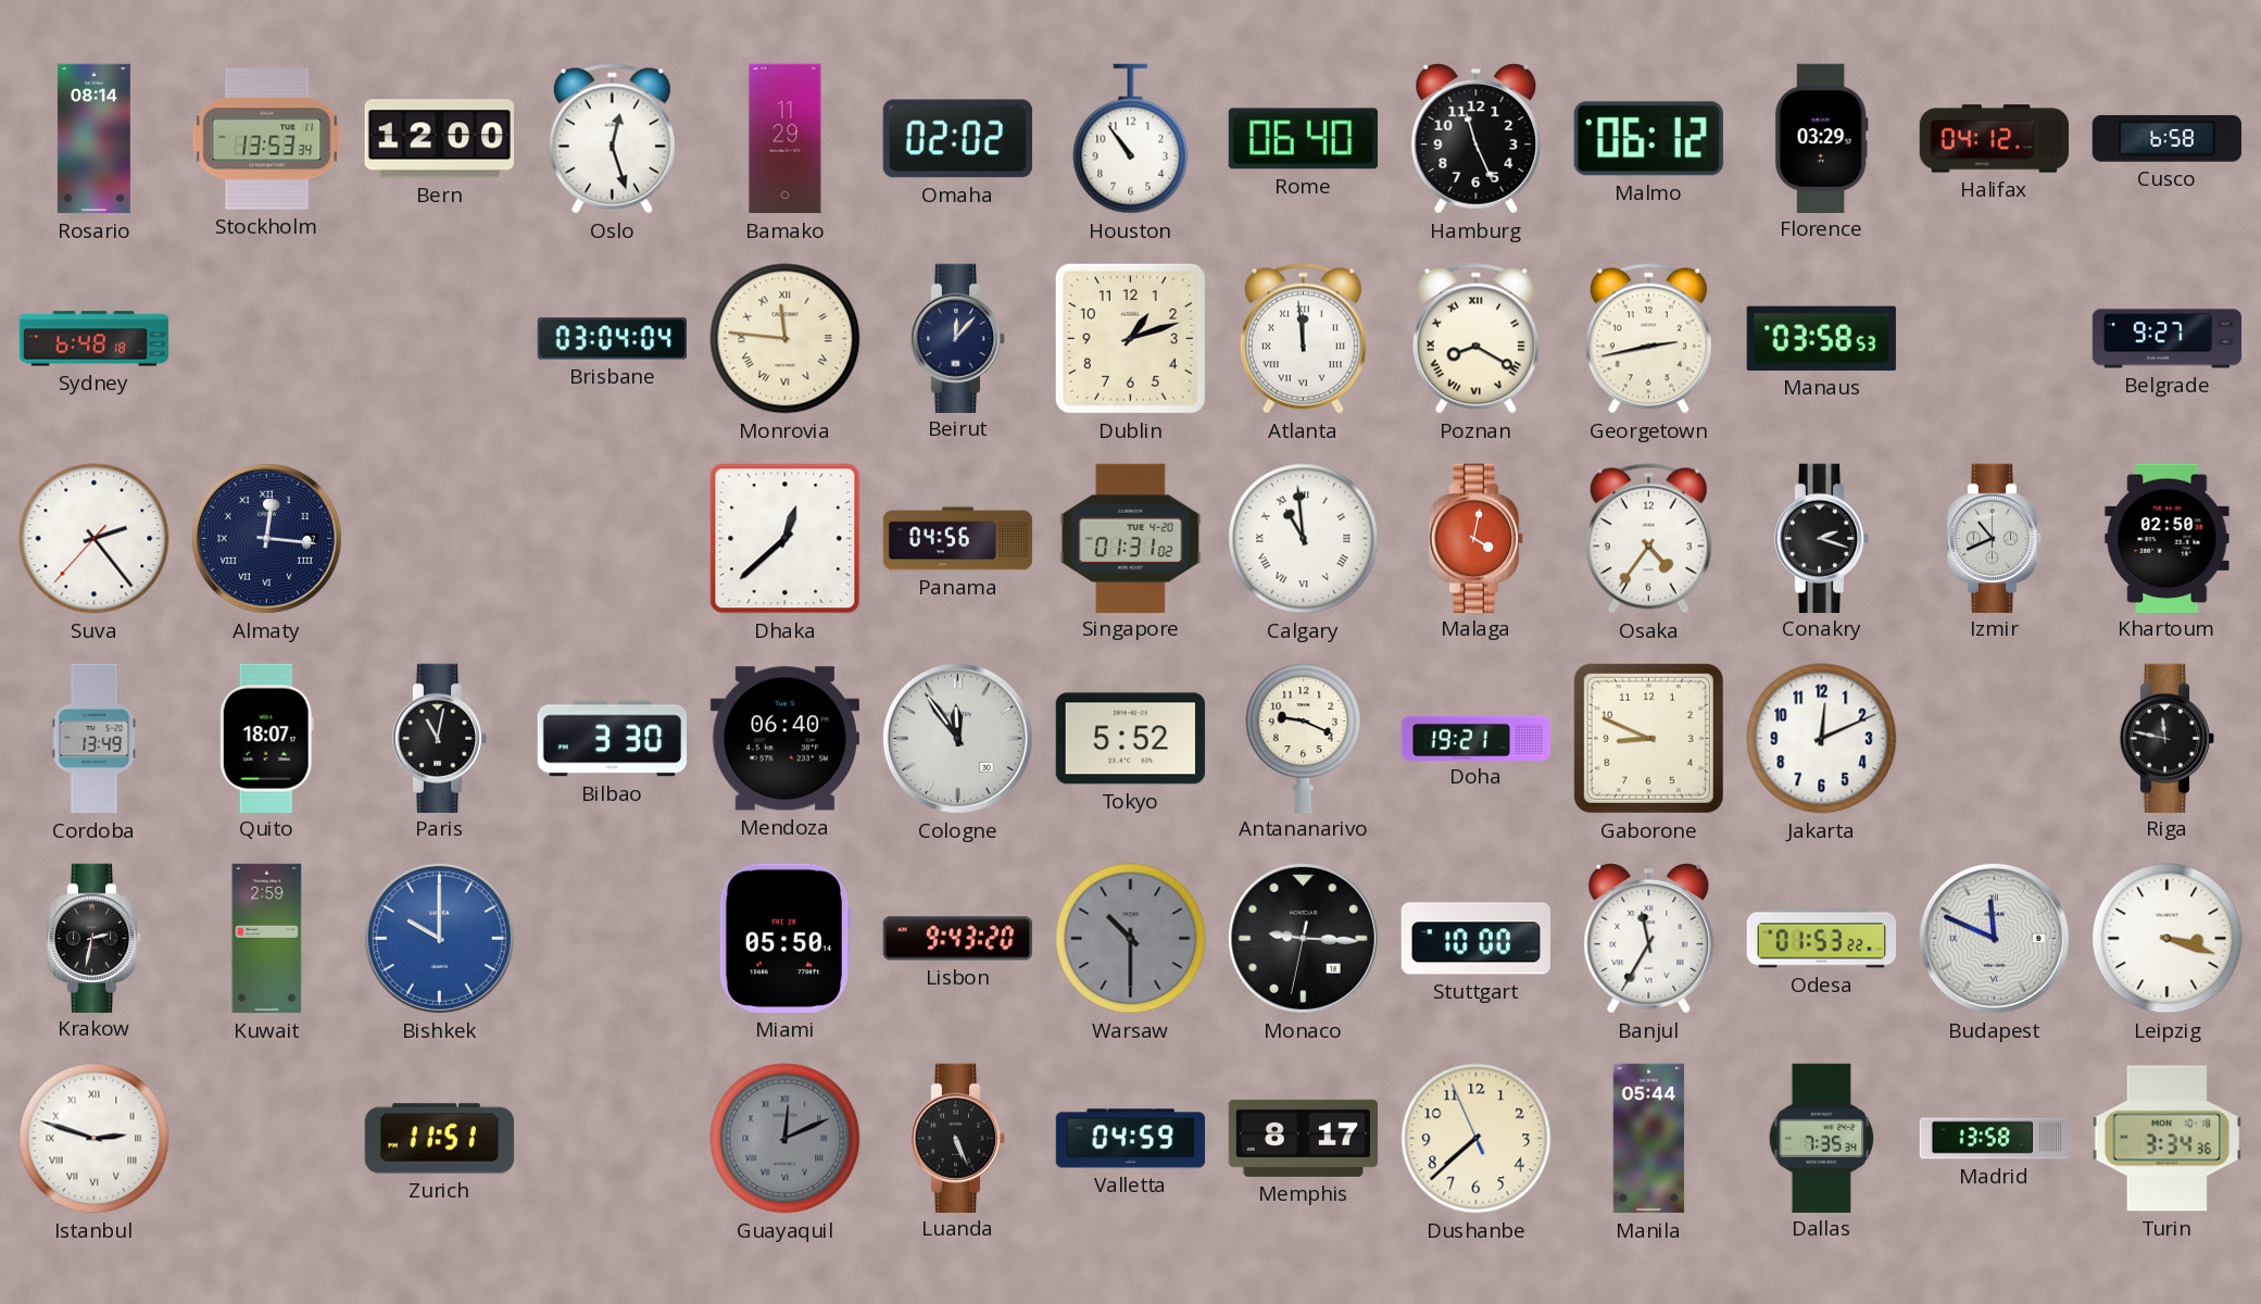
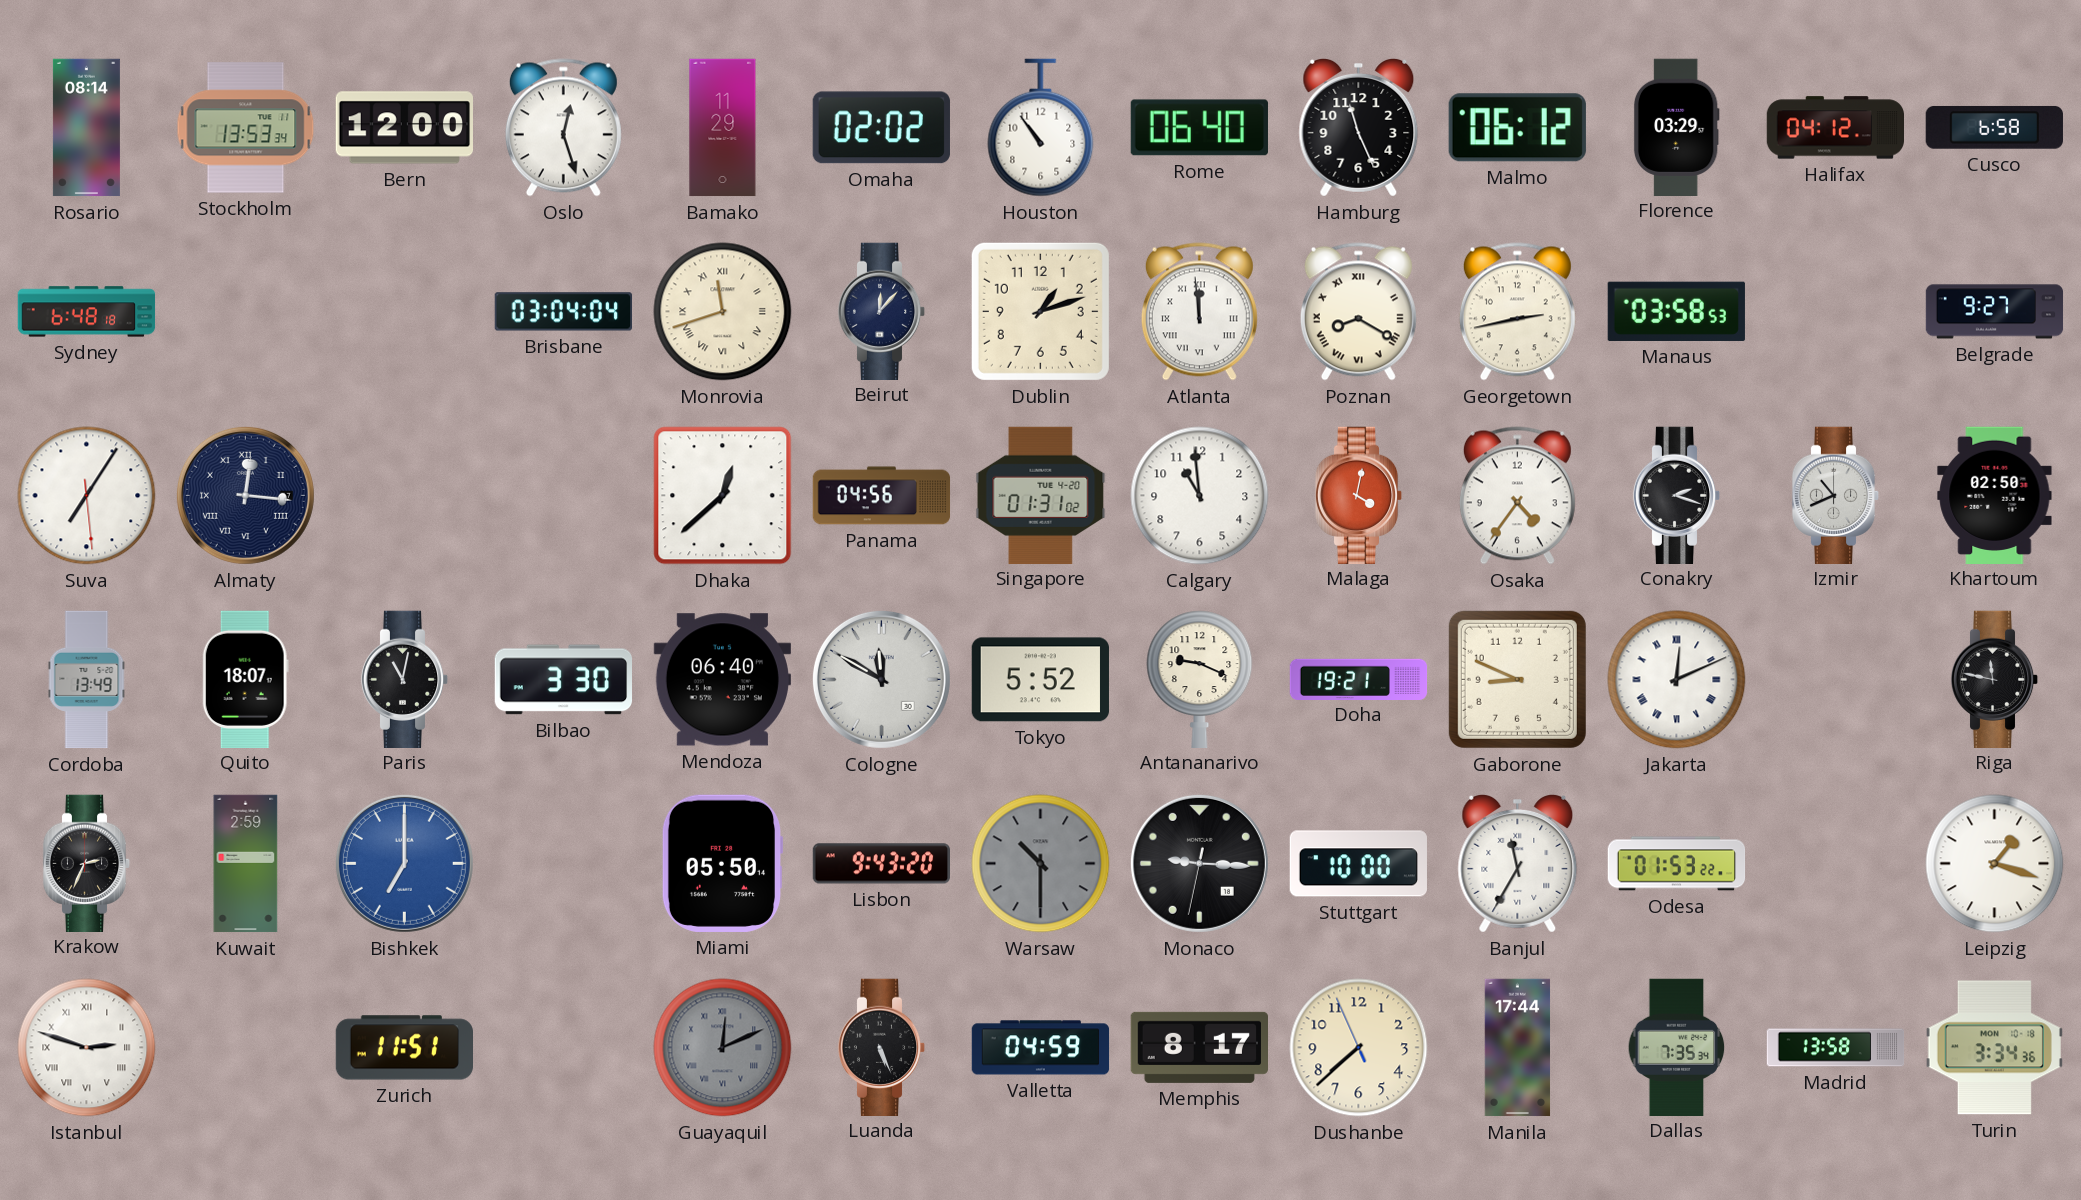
Monrovia: 11:46 -> 11:42 (723, 312)
Suva: 2:23 -> 7:05 (87, 496)
Calgary numerals: Roman -> Arabic (1200, 496)
Cologne: 11:54 -> 11:50 (881, 679)
Jakarta numerals: Arabic -> Roman (1677, 680)
Krakow: 2:32 -> 2:34 (87, 863)
Bishkek: 10:00 -> 7:00 (404, 863)
Budapest: 11:49 -> none (1994, 938)
Leipzig: 3:18 -> 1:18 (1995, 864)
Manila: 05:44 -> 17:44 (1518, 1048)
